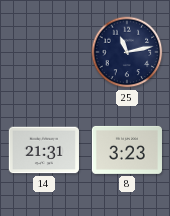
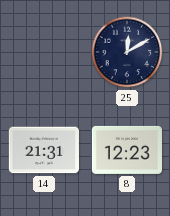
25: 11:13 -> 12:10 (127, 52)
8: 3:23 -> 12:23 (127, 150)
